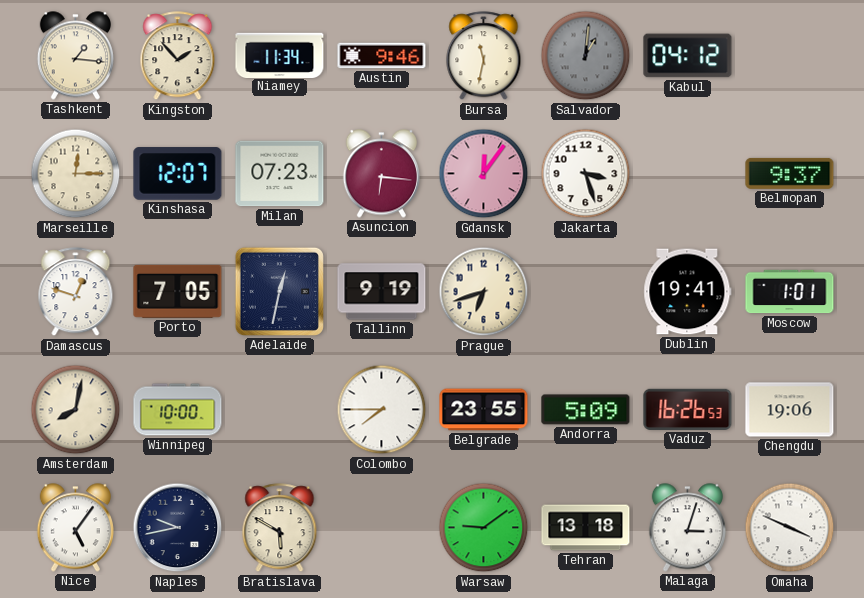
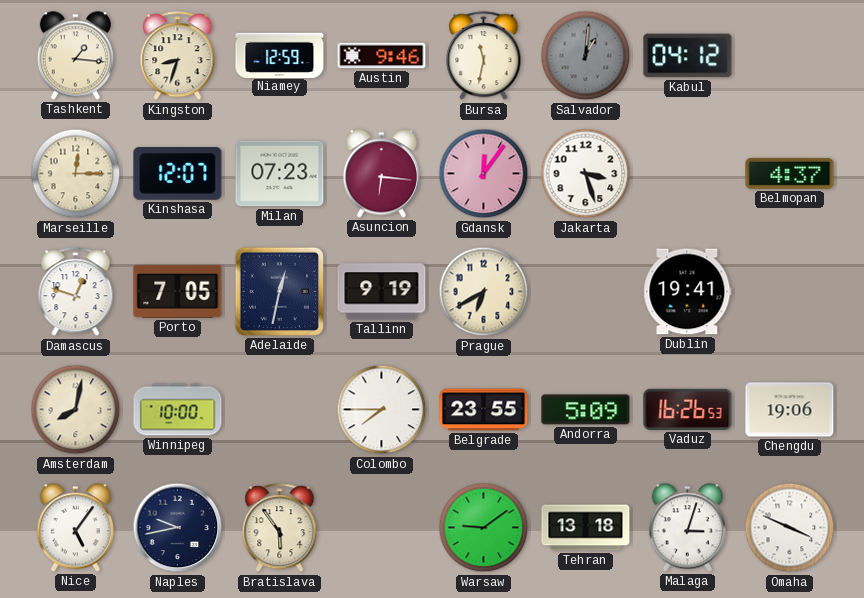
Kingston: 1:53 -> 8:33 (178, 56)
Niamey: 11:34 -> 12:59 (280, 55)
Belmopan: 9:37 -> 4:37 (790, 173)
Prague: 6:42 -> 6:40 (484, 292)
Moscow: 1:01 -> none (790, 292)
Bratislava: 5:50 -> 5:54 (280, 528)
